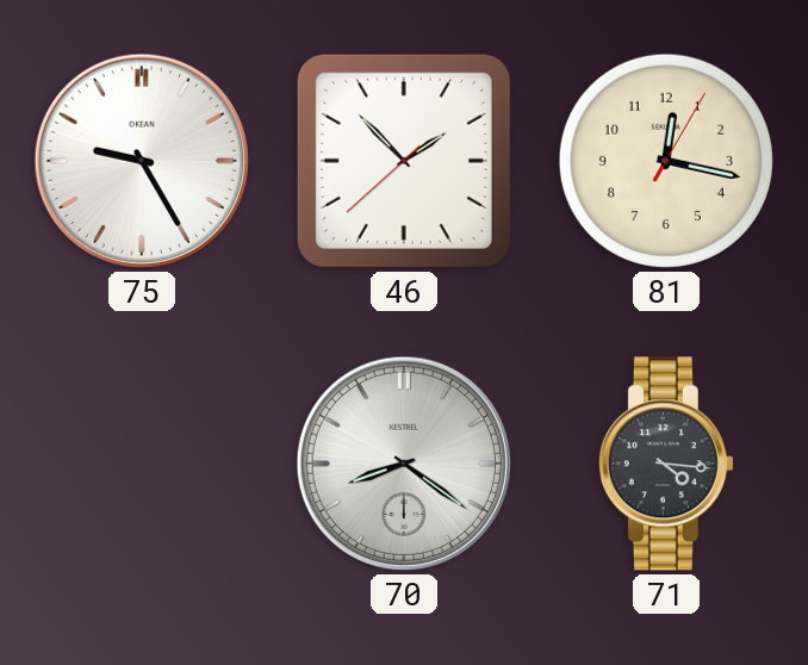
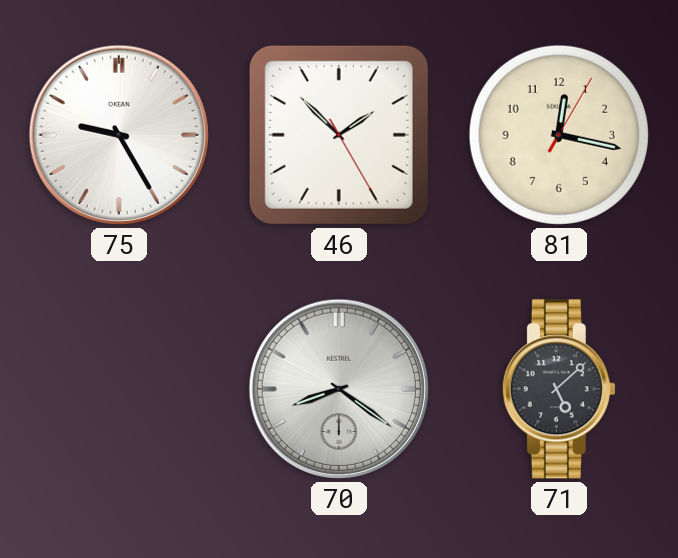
46: 1:52:38 -> 1:52:25 (339, 135)
71: 4:16 -> 5:08 (559, 389)
